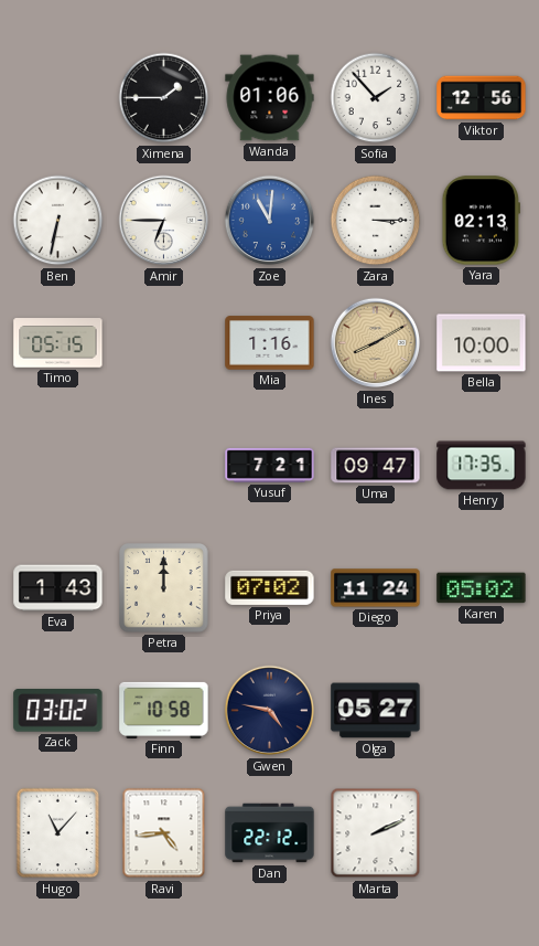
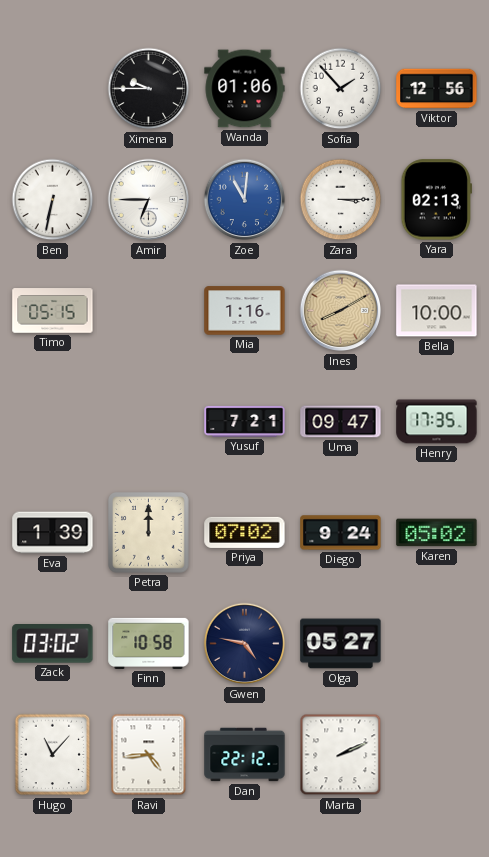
Ximena: 1:45 -> 9:45 (149, 89)
Eva: 1:43 -> 1:39 (53, 533)
Diego: 11:24 -> 9:24 (341, 533)
